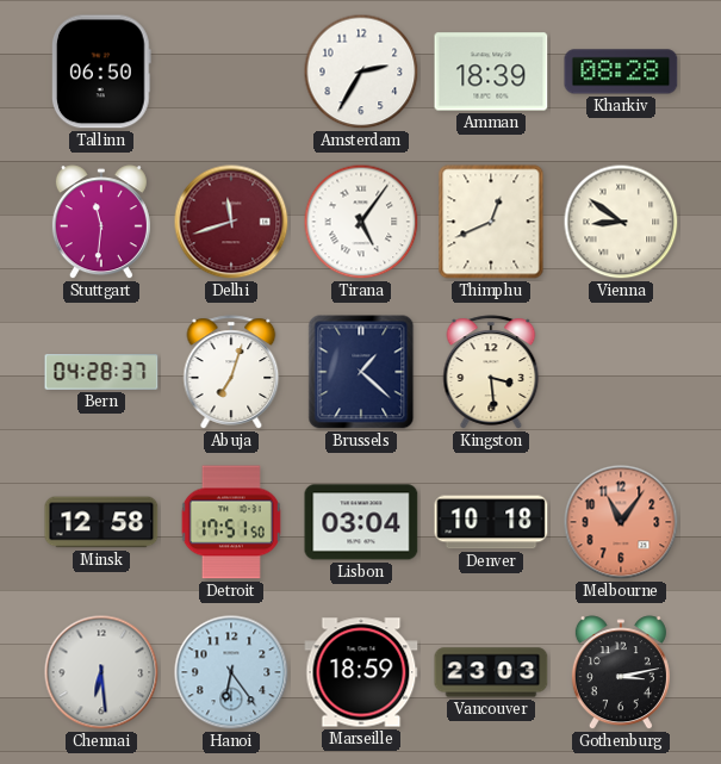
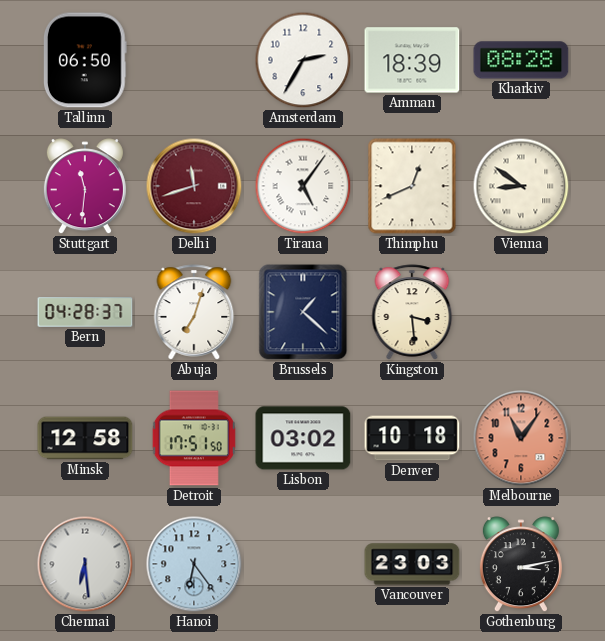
Lisbon: 03:04 -> 03:02 (303, 438)
Marseille: 18:59 -> none (361, 672)
